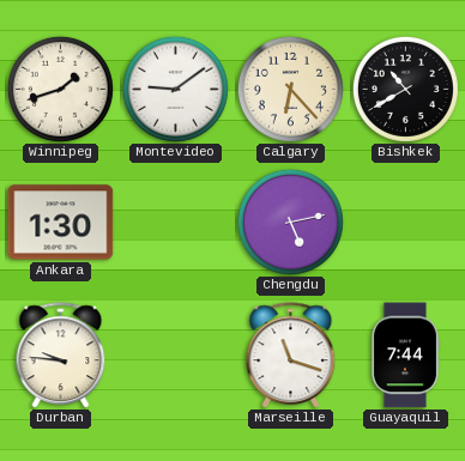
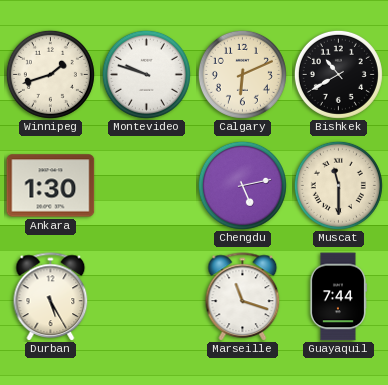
Montevideo: 9:09 -> 9:48 (146, 74)
Calgary: 6:23 -> 6:11 (242, 74)
Muscat: none -> 11:30 (338, 185)
Durban: 9:46 -> 5:25 (51, 296)
